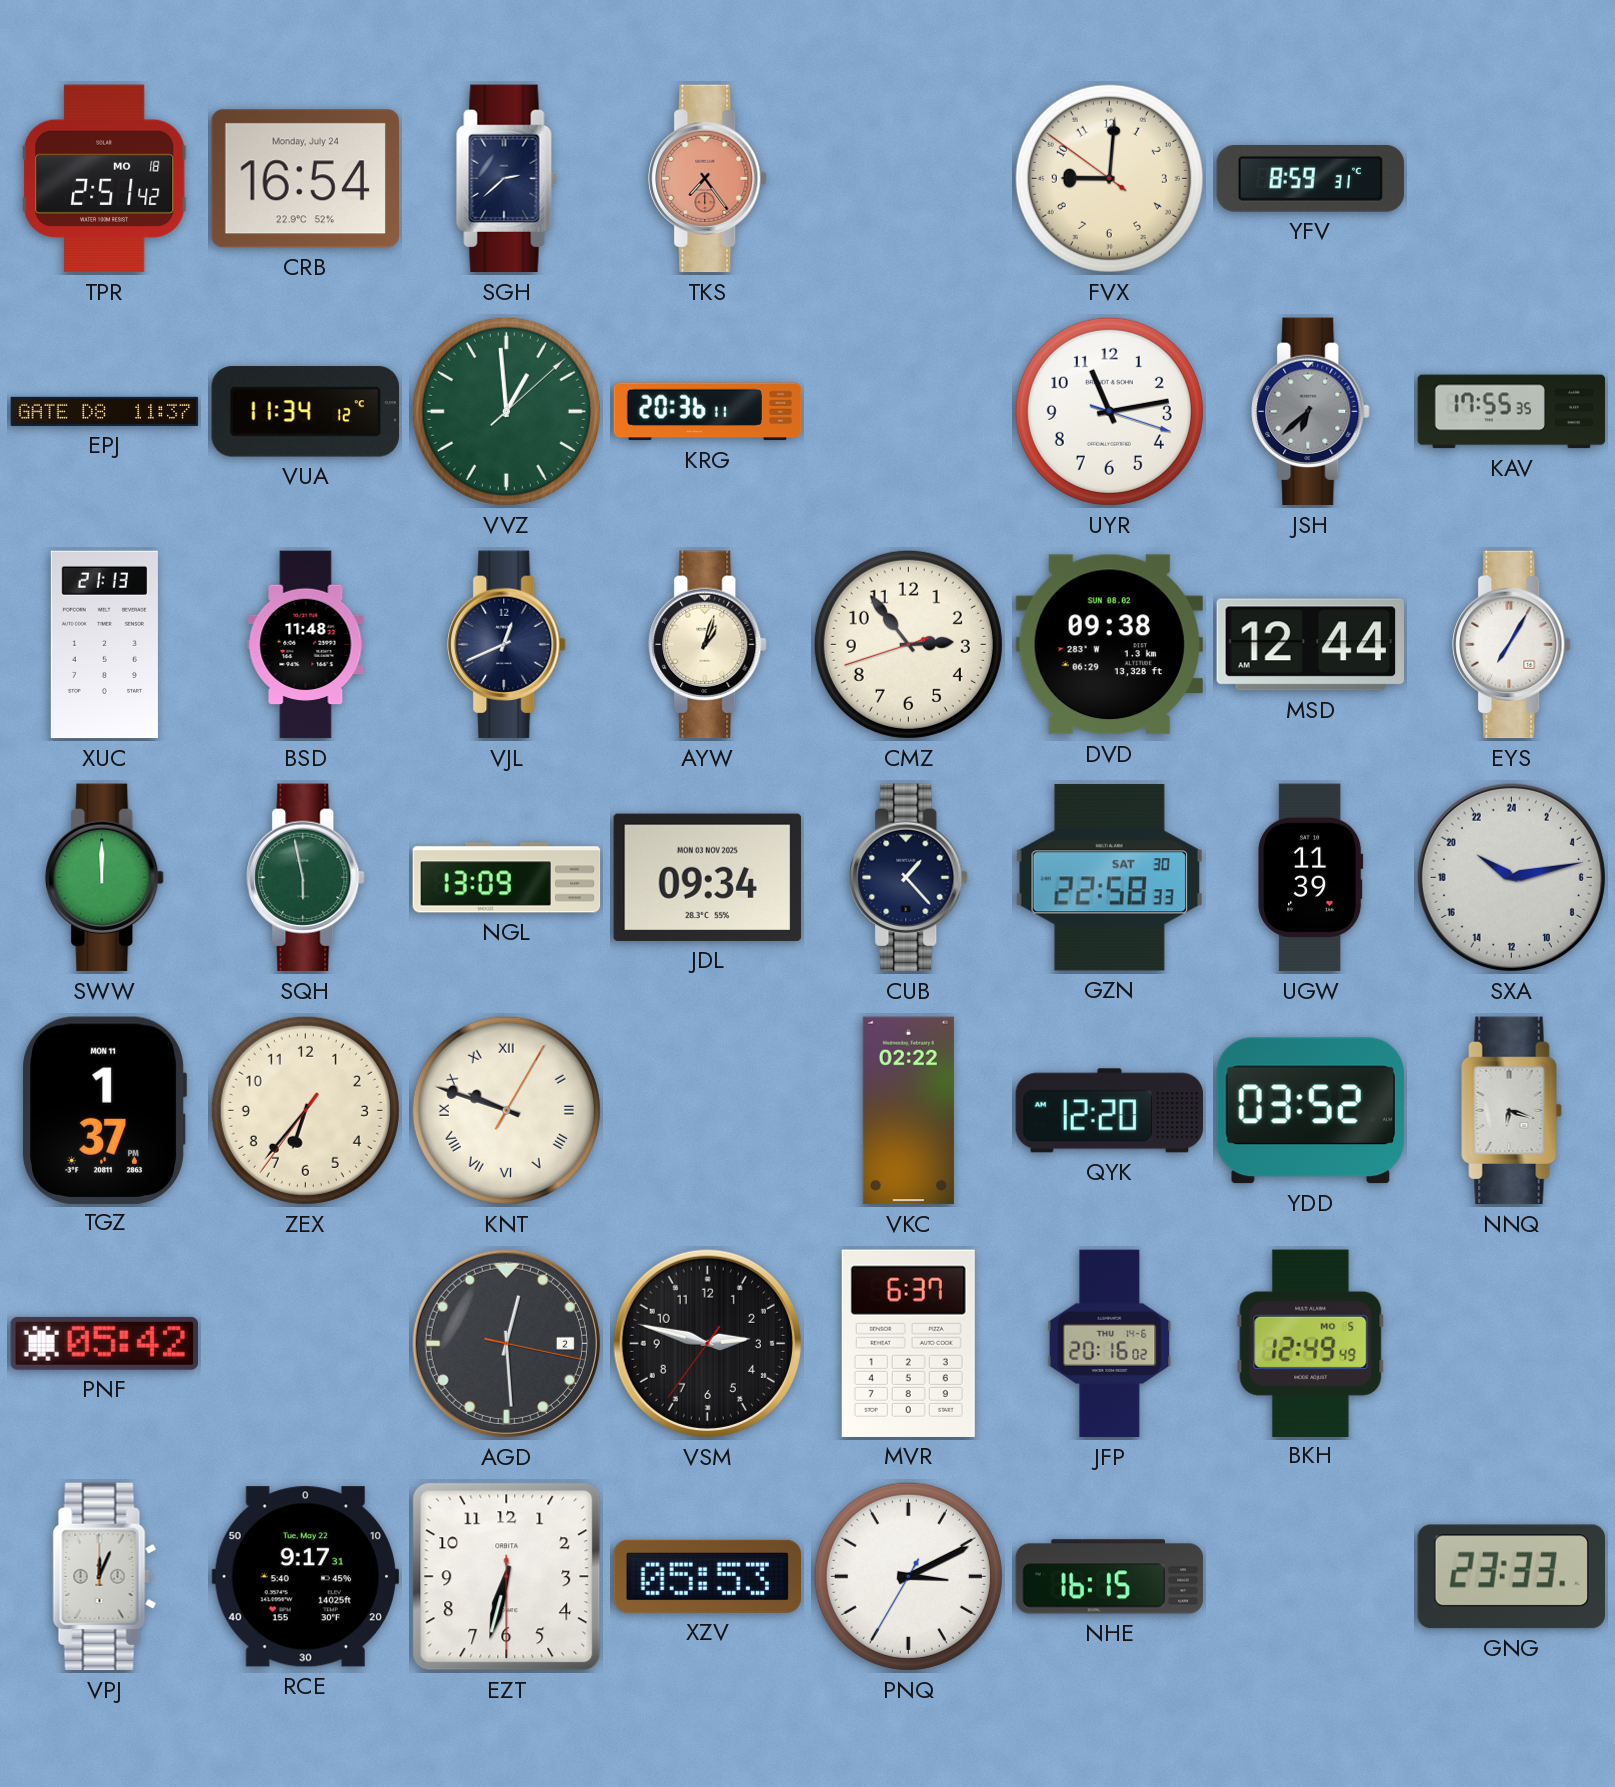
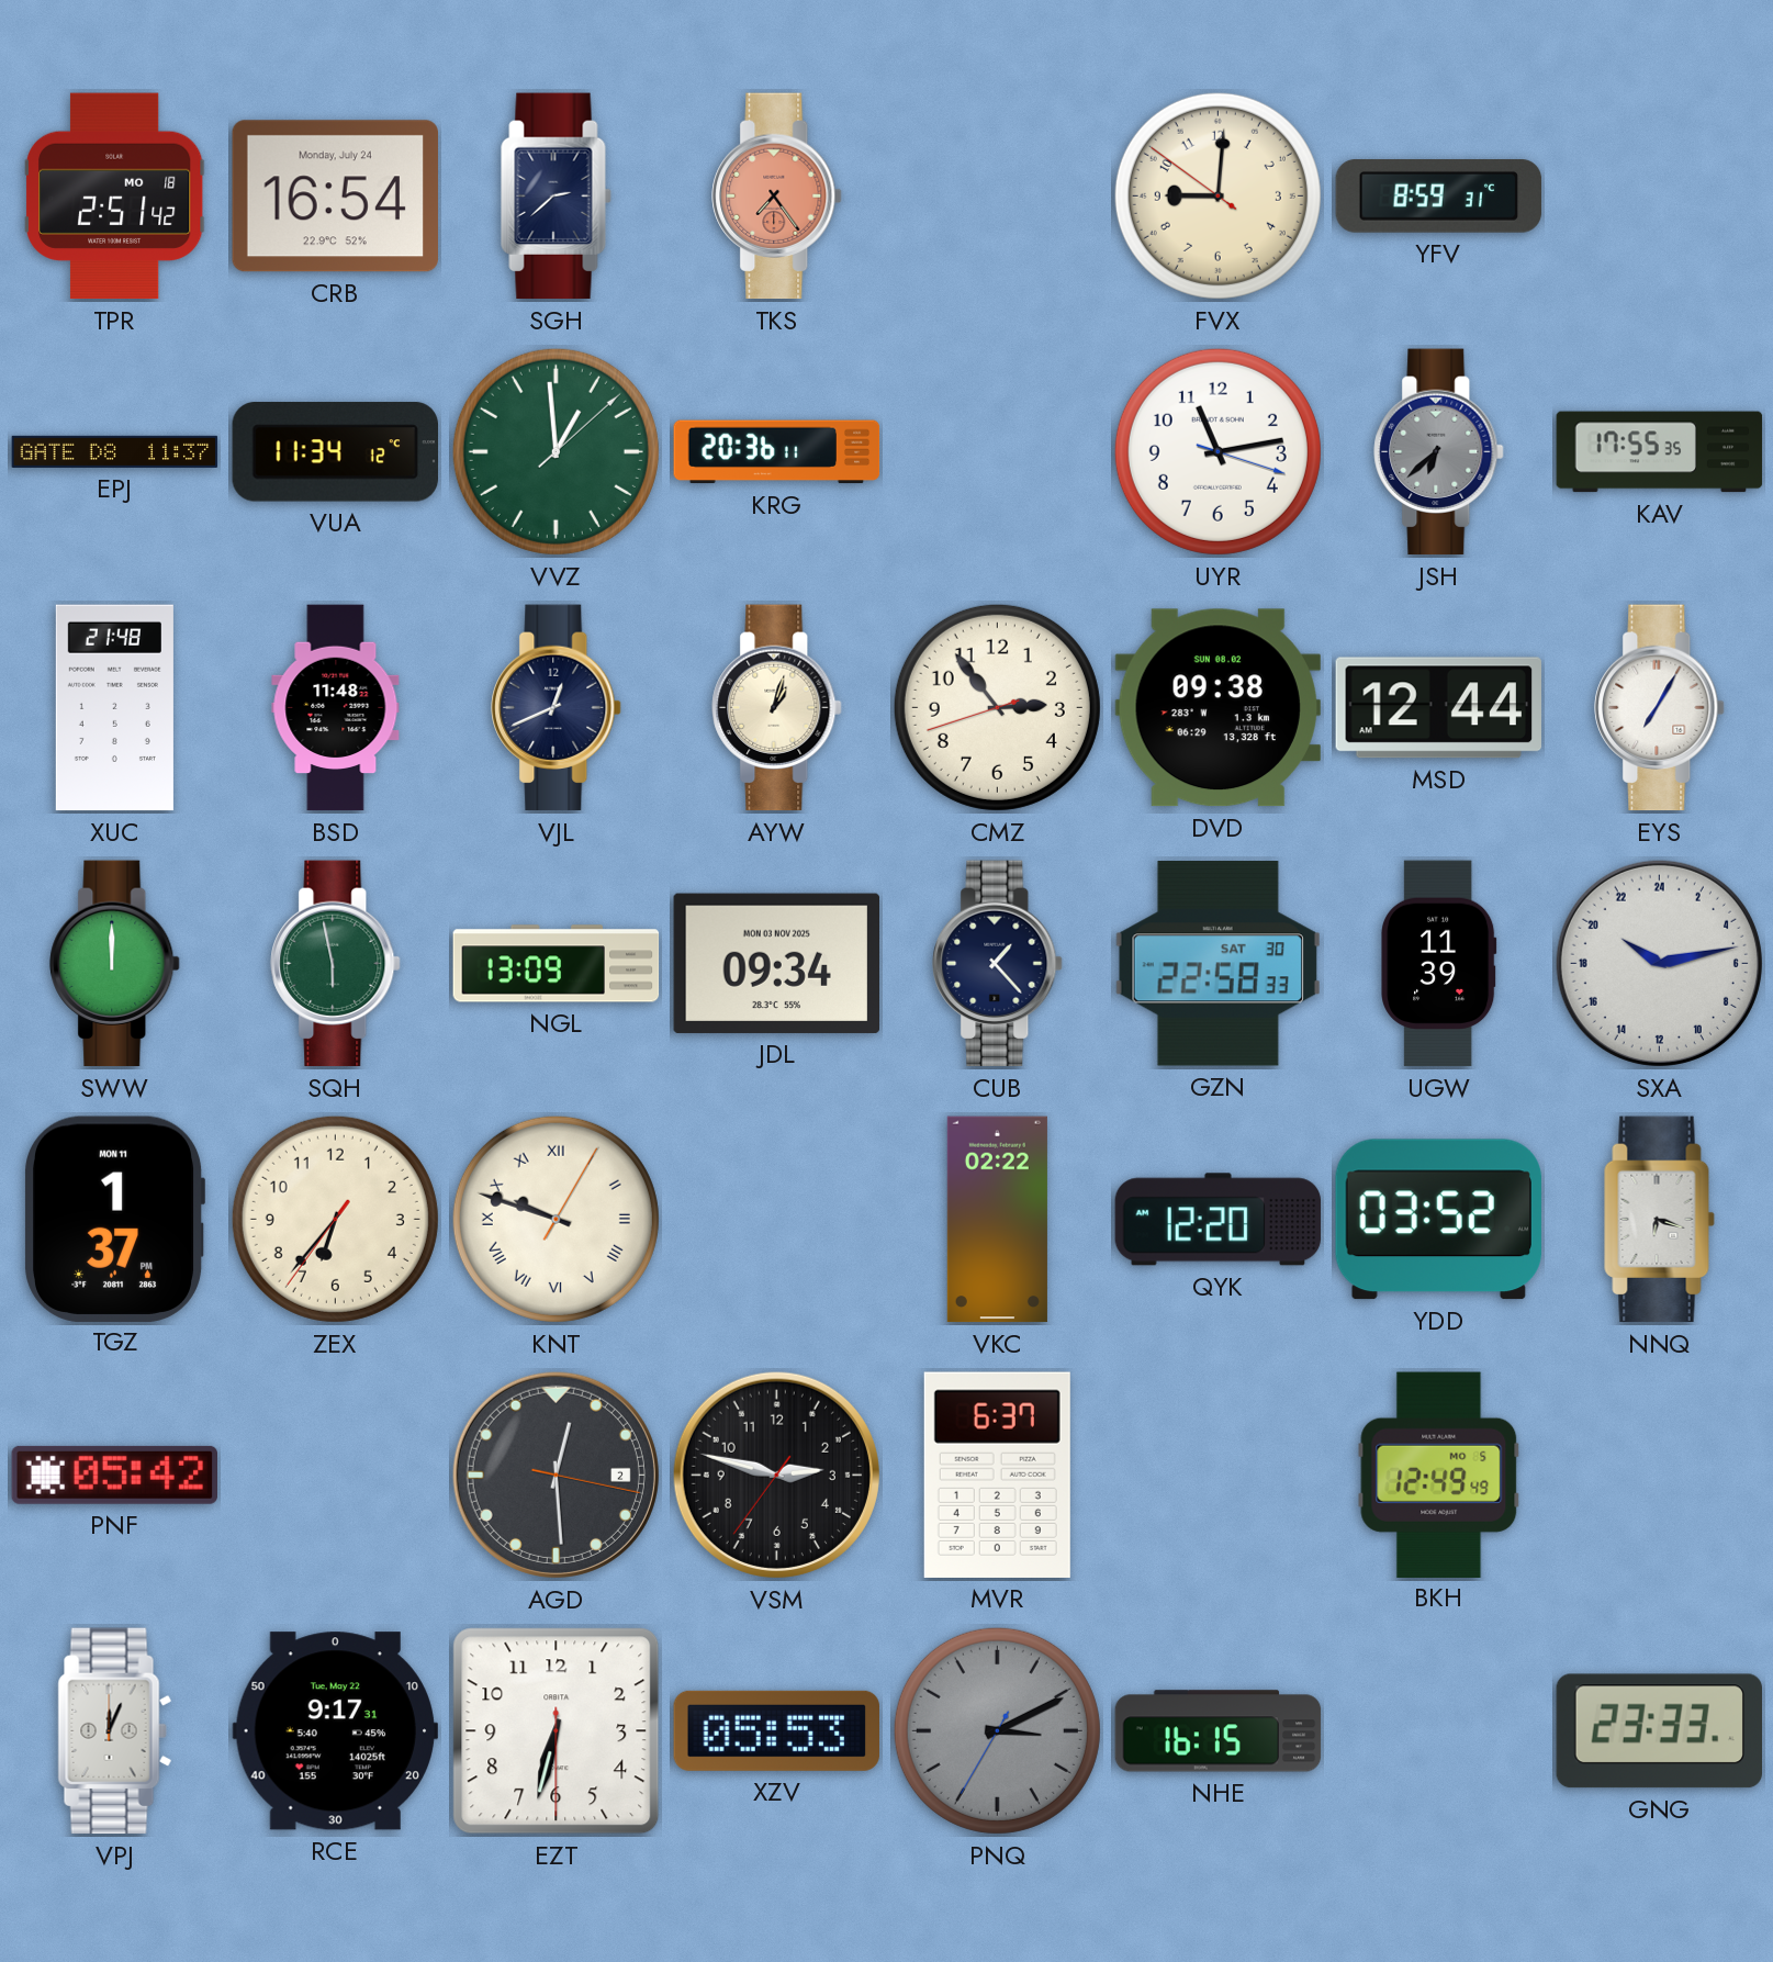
XUC: 21:13 -> 21:48 (114, 708)
JFP: 20:16 -> none (1110, 1344)
PNQ dial: white -> grey (997, 1730)
